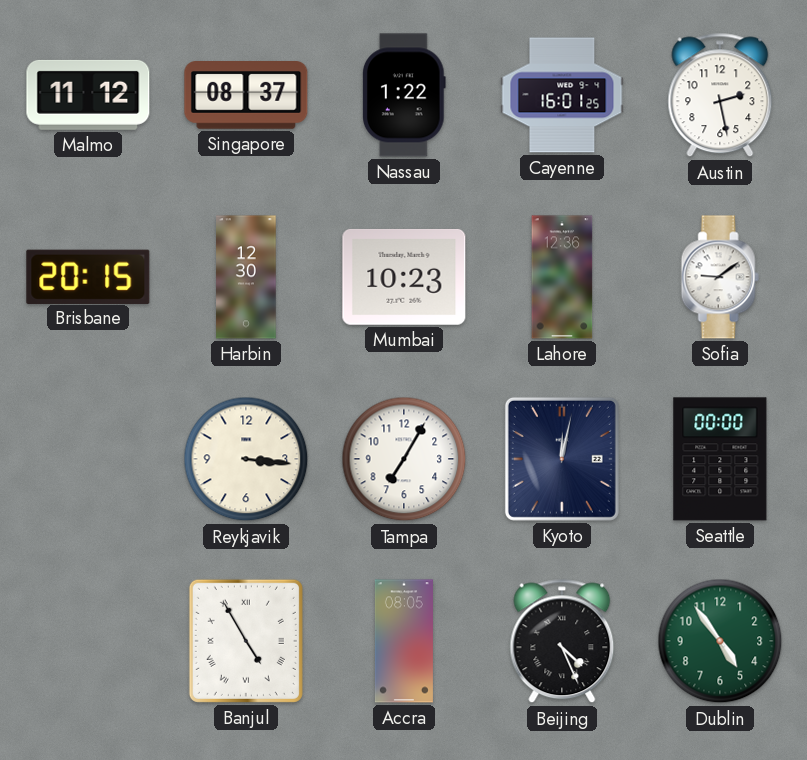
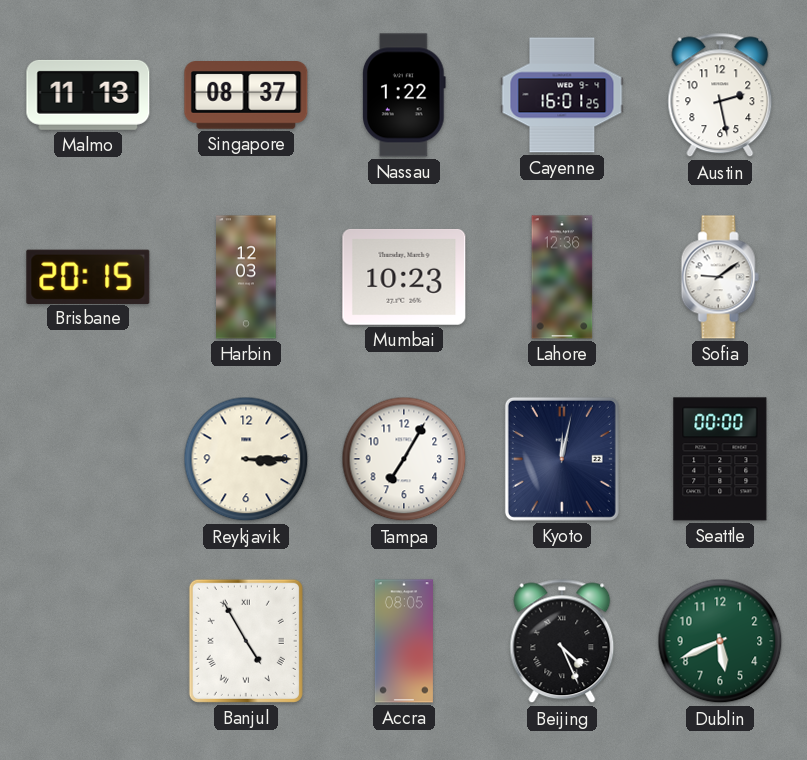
Malmo: 11:12 -> 11:13 (88, 95)
Harbin: 12:30 -> 12:03 (246, 277)
Reykjavik: 3:16 -> 3:15 (246, 459)
Dublin: 4:54 -> 5:41 (720, 641)
